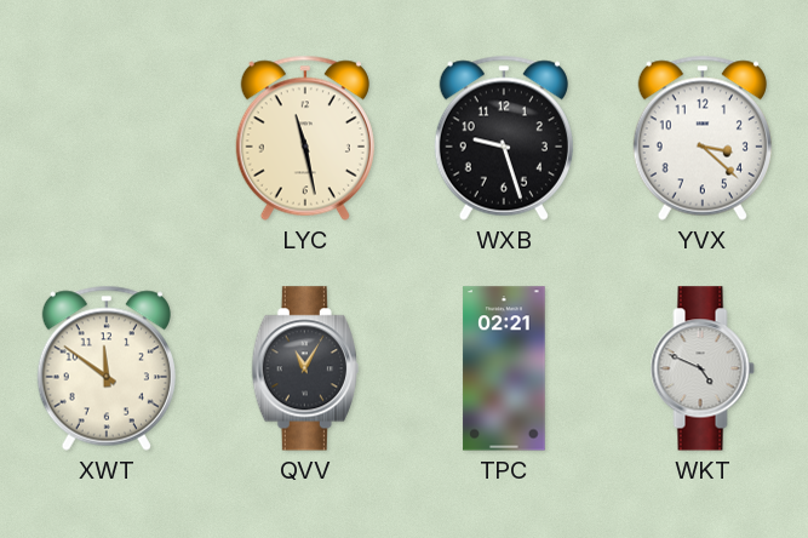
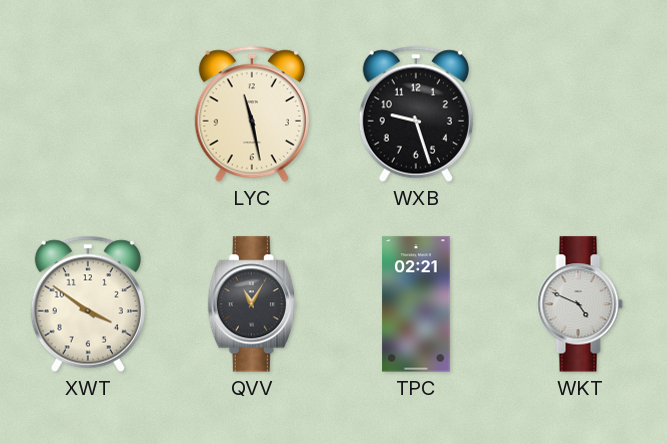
YVX: 3:22 -> none (703, 138)
XWT: 11:51 -> 3:51 (88, 304)
